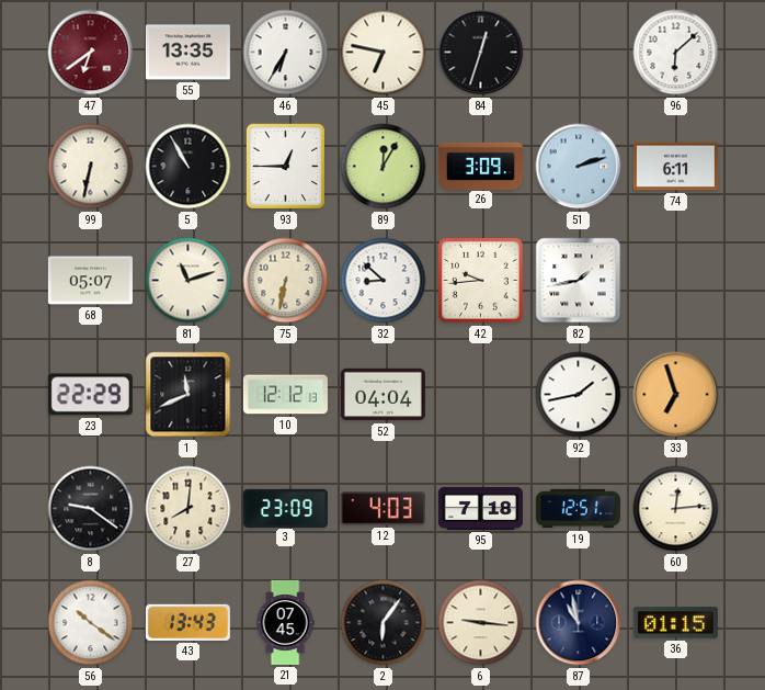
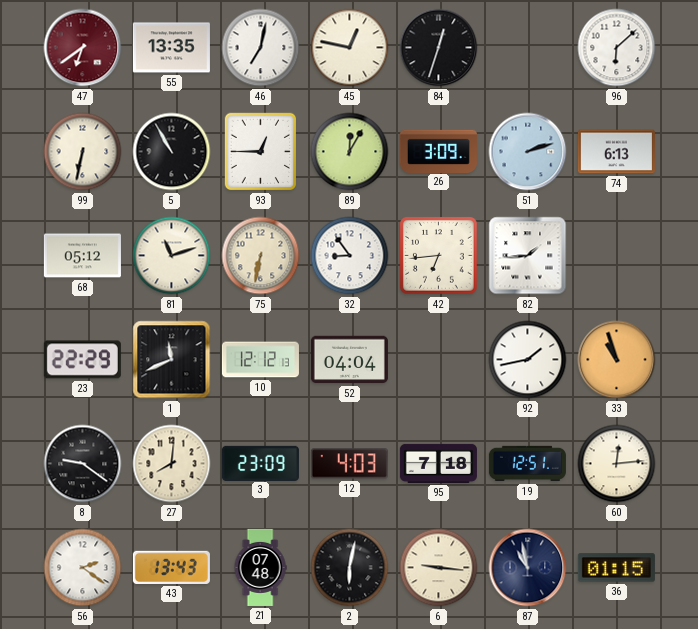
46: 6:35 -> 7:02 (261, 48)
45: 6:47 -> 12:47 (350, 48)
74: 6:11 -> 6:13 (616, 152)
68: 05:07 -> 05:12 (82, 256)
32: 8:52 -> 8:54 (350, 256)
42: 9:44 -> 6:44 (439, 256)
82: 1:43 -> 1:44 (528, 256)
33: 6:57 -> 10:57 (617, 360)
56: 10:21 -> 2:21 (83, 568)
21: 07:45 -> 07:48 (260, 567)
2: 6:06 -> 6:02 (350, 568)
